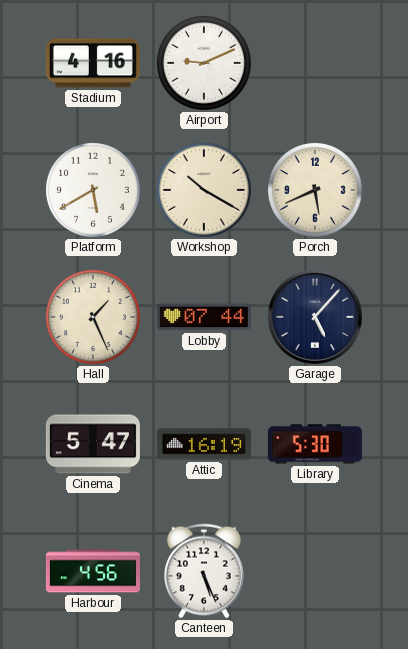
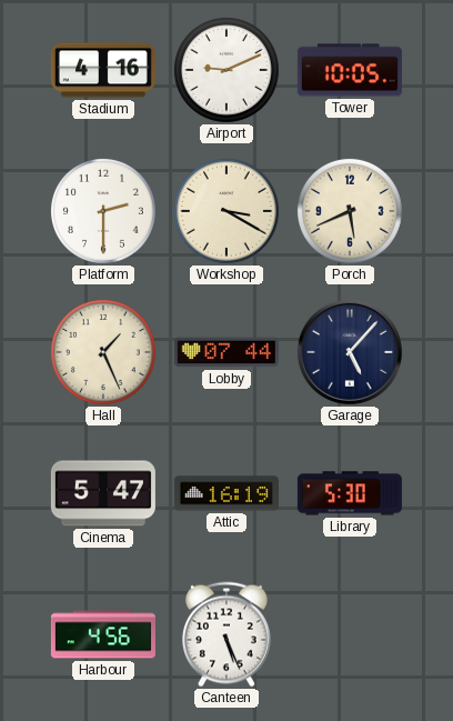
Tower: none -> 10:05 (350, 70)
Platform: 5:40 -> 2:30 (103, 211)
Workshop: 10:20 -> 3:20 (226, 211)
